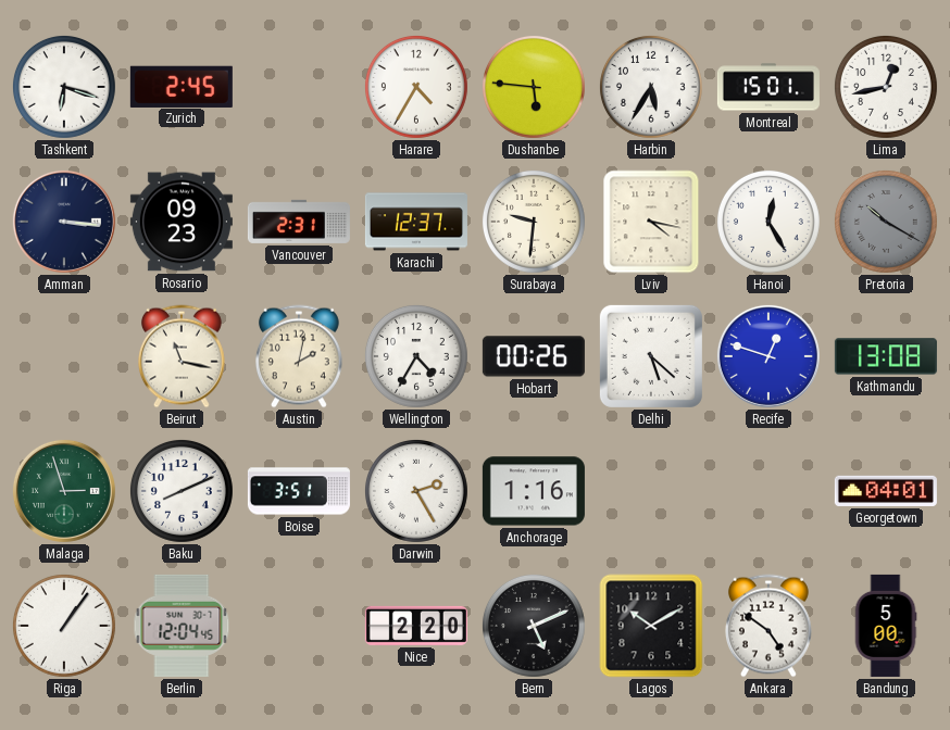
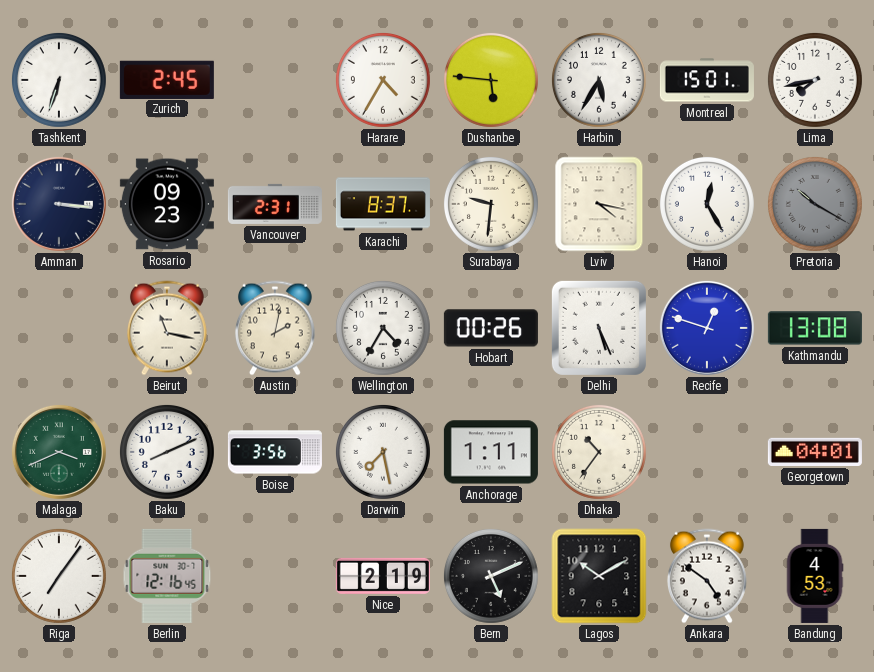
Tashkent: 6:18 -> 6:33 (59, 80)
Lima: 12:43 -> 7:43 (815, 80)
Karachi: 12:37 -> 8:37 (383, 204)
Delhi: 5:22 -> 5:26 (599, 328)
Malaga: 2:57 -> 3:41 (59, 452)
Boise: 3:51 -> 3:56 (275, 452)
Darwin: 2:25 -> 7:28 (383, 452)
Anchorage: 1:16 -> 1:11 (491, 452)
Dhaka: none -> 10:36 (599, 452)
Riga: 1:06 -> 7:06 (59, 576)
Berlin: 12:04 -> 12:16 (167, 576)
Nice: 2:20 -> 2:19 (383, 576)
Bandung: 5:00 -> 4:53 (815, 576)
